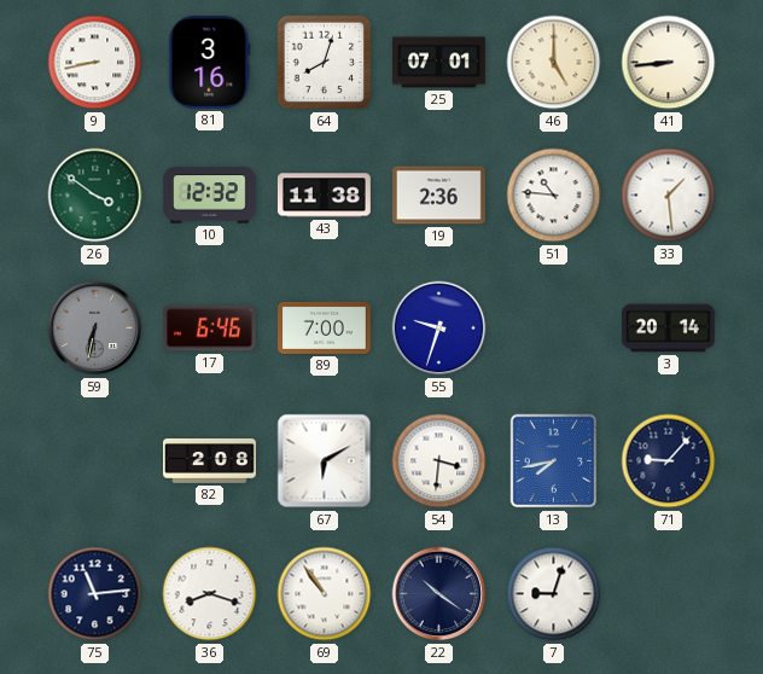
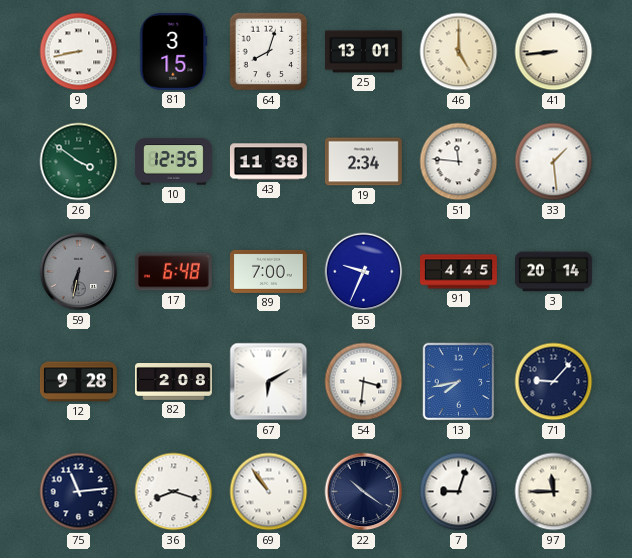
81: 3:16 -> 3:15 (174, 51)
25: 07:01 -> 13:01 (364, 52)
10: 12:32 -> 12:35 (174, 162)
19: 2:36 -> 2:34 (363, 162)
51: 10:46 -> 11:46 (459, 162)
17: 6:46 -> 6:48 (173, 272)
55: 9:33 -> 9:34 (364, 272)
91: none -> 4:45 (459, 272)
12: none -> 9:28 (79, 382)
97: none -> 11:45 (554, 492)
